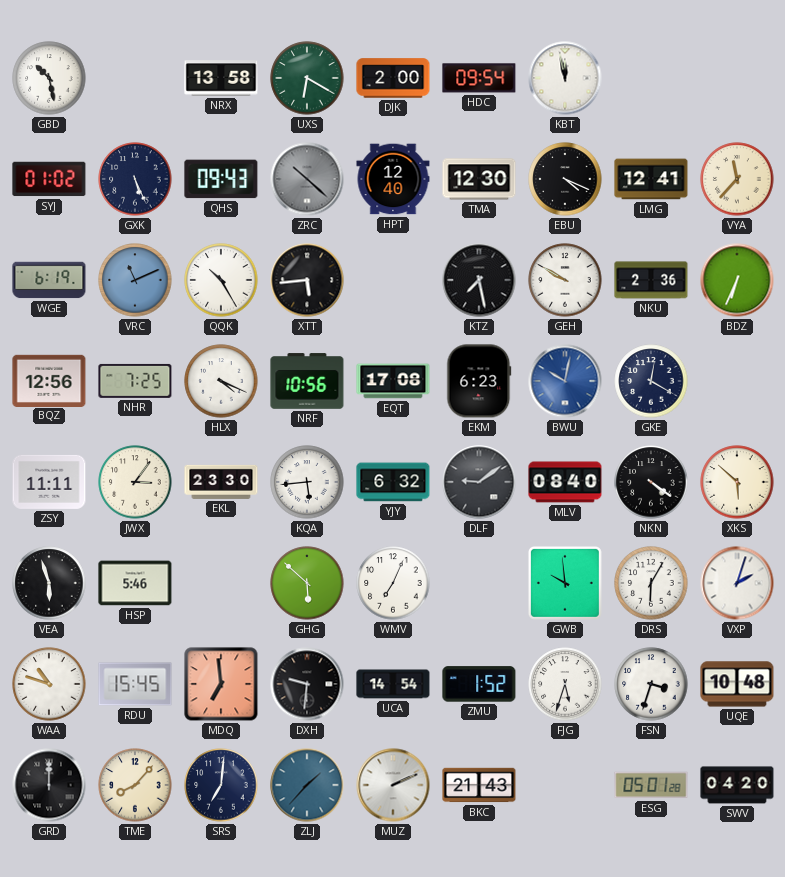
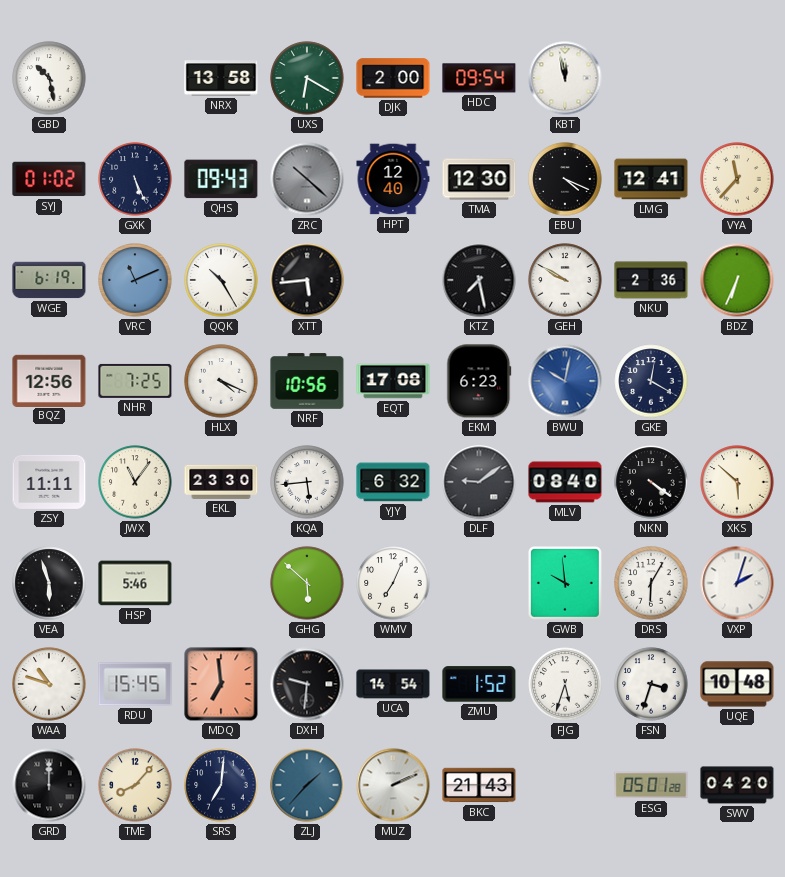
JWX: 3:06 -> 11:06 (135, 482)
